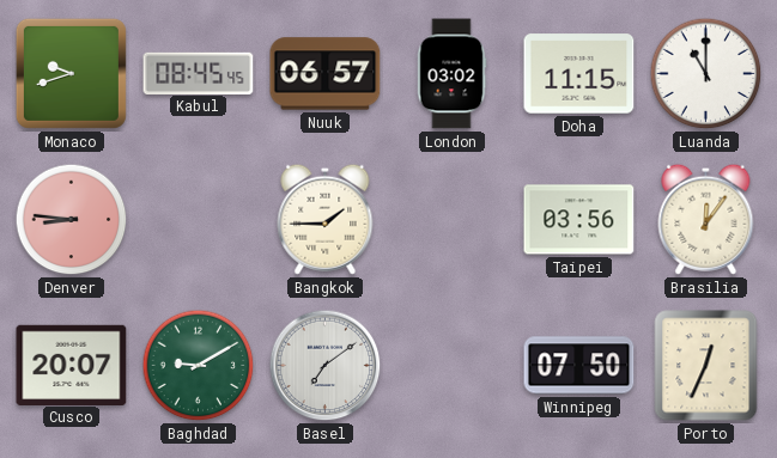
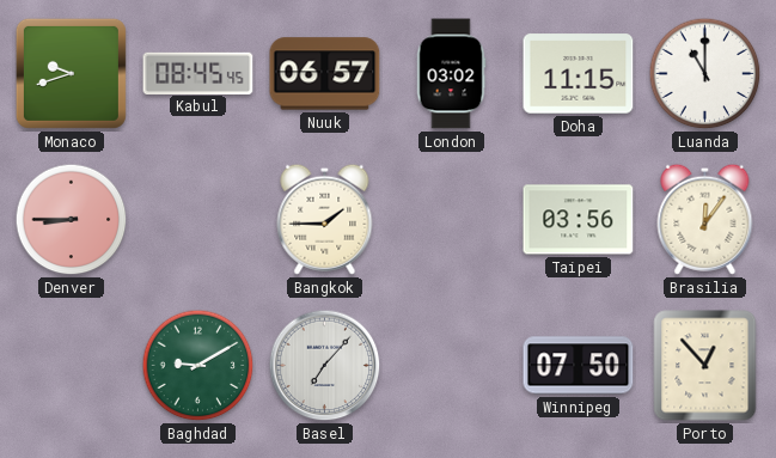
Denver: 8:46 -> 8:45 (72, 220)
Cusco: 20:07 -> none (72, 365)
Basel: 7:09 -> 7:07 (325, 366)
Porto: 12:34 -> 12:53 (705, 366)
